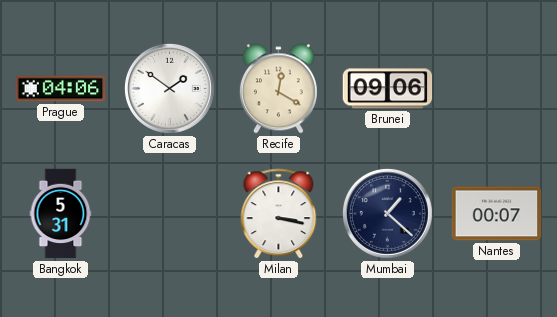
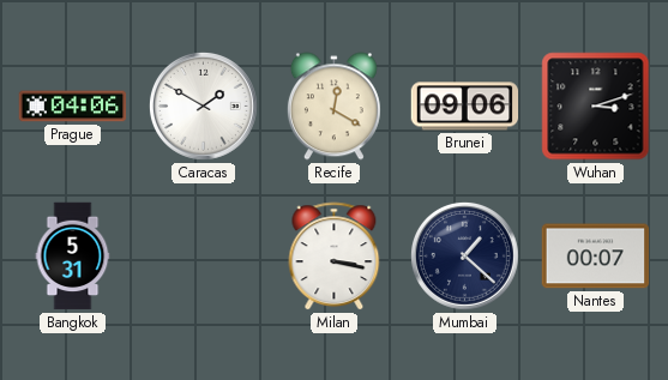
Caracas: 1:51 -> 1:50 (203, 105)
Wuhan: none -> 3:12 (596, 107)
